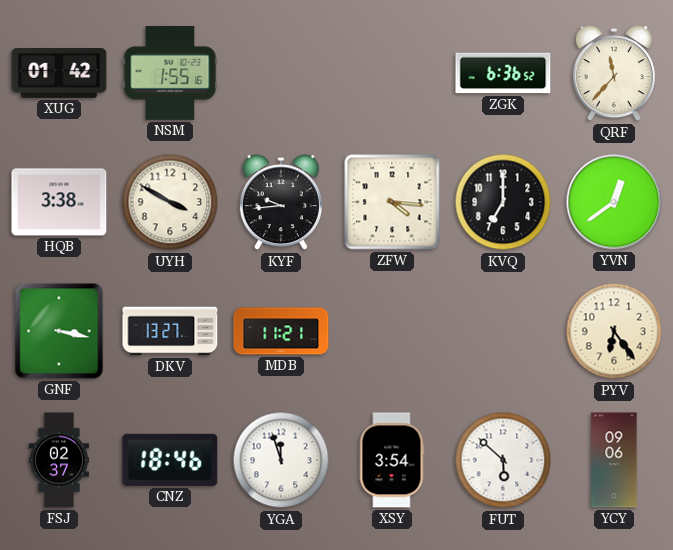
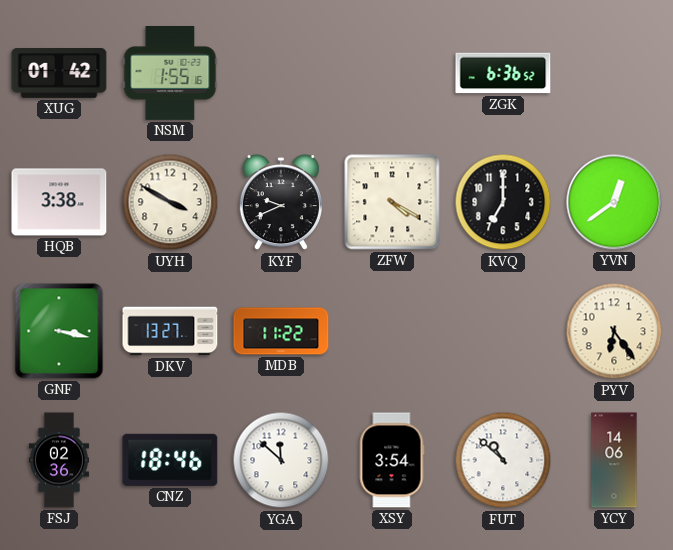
QRF: 11:37 -> none (614, 74)
KYF: 9:44 -> 9:41 (281, 203)
ZFW: 4:16 -> 4:20 (392, 202)
MDB: 11:21 -> 11:22 (281, 331)
FSJ: 02:37 -> 02:36 (58, 460)
YGA: 11:57 -> 11:52 (281, 460)
FUT: 5:52 -> 10:52 (503, 460)
YCY: 09:06 -> 14:06 (614, 460)
